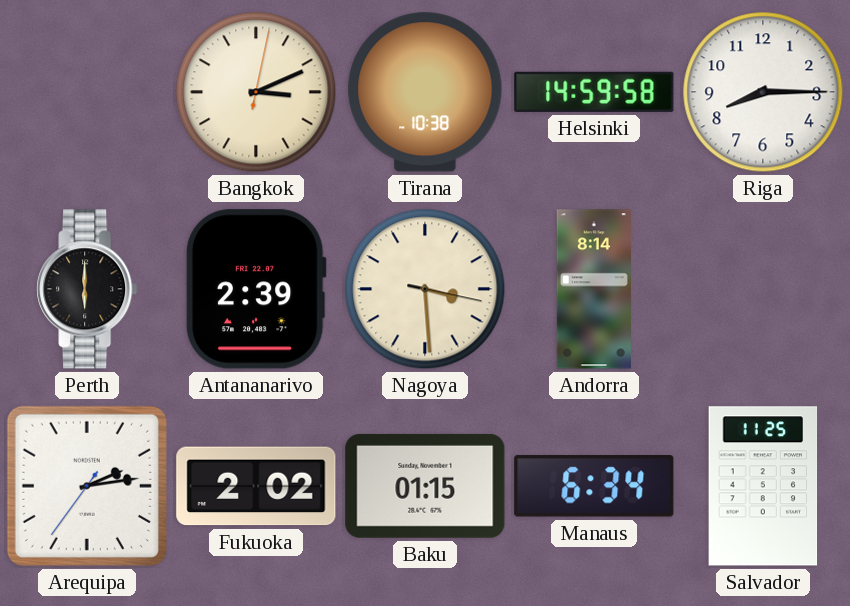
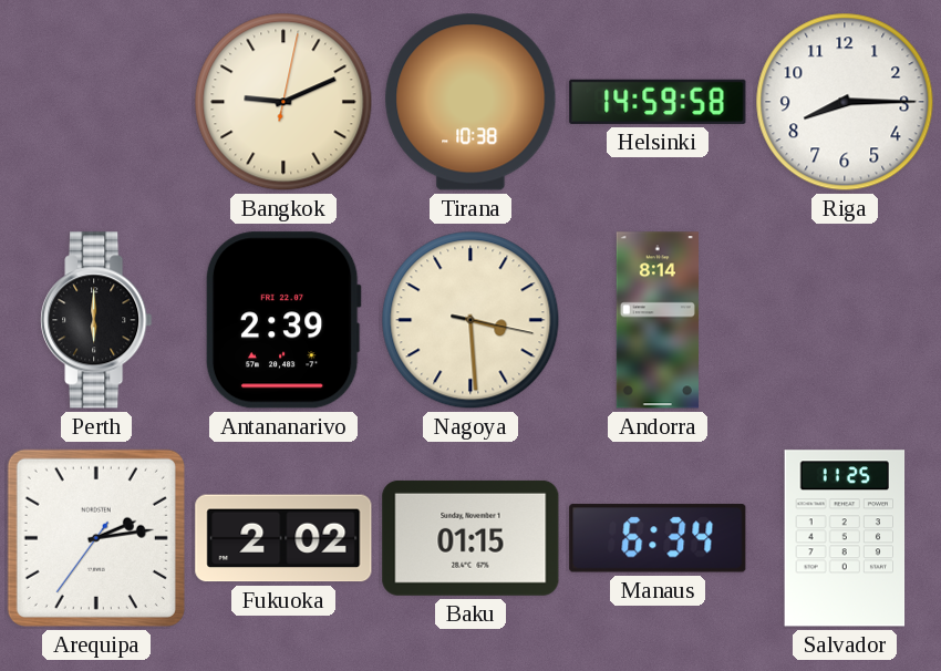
Bangkok: 3:11 -> 9:11 (283, 102)
